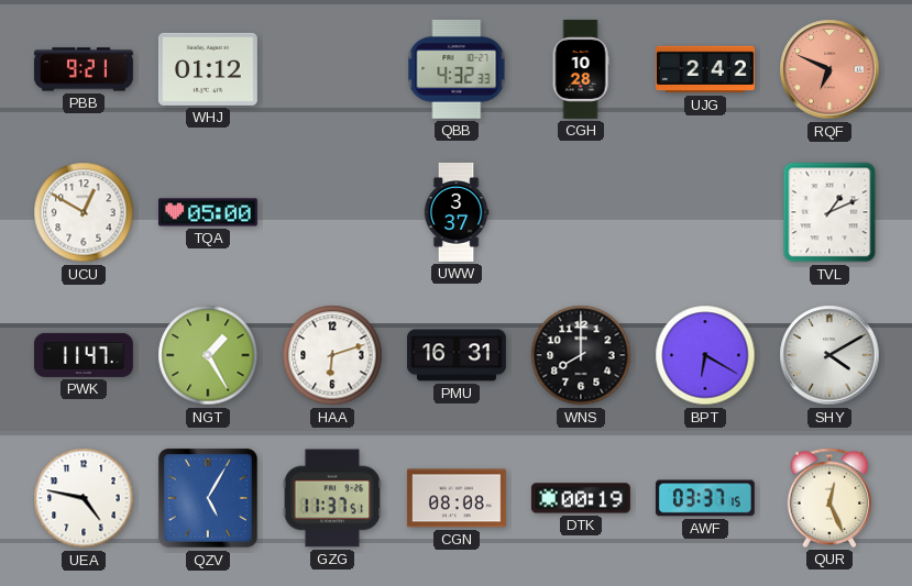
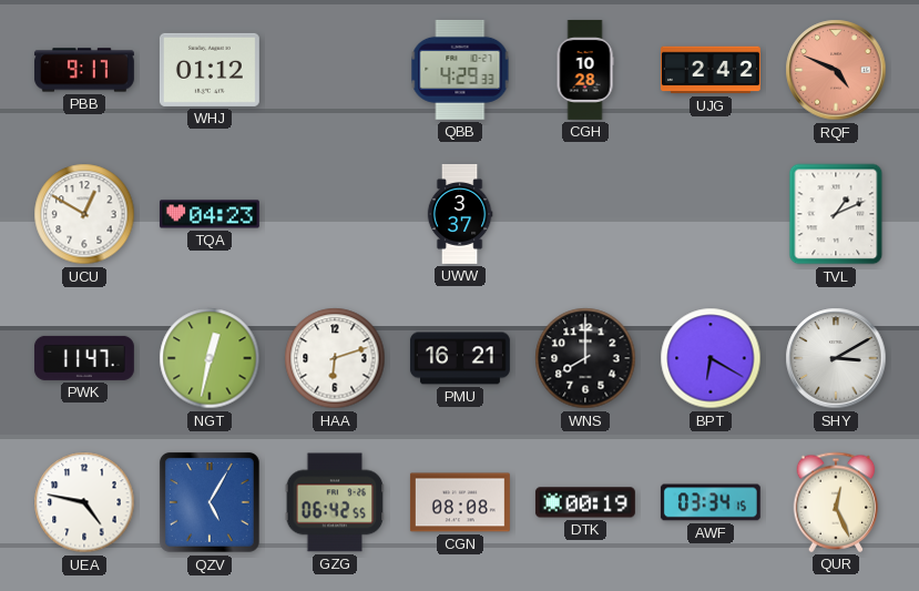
PBB: 9:21 -> 9:17 (84, 70)
QBB: 4:32 -> 4:29 (460, 70)
RQF: 6:49 -> 4:49 (836, 70)
TQA: 05:00 -> 04:23 (210, 214)
NGT: 1:25 -> 12:32 (210, 358)
PMU: 16:31 -> 16:21 (460, 358)
SHY: 4:10 -> 3:10 (836, 358)
GZG: 11:37 -> 06:42 (335, 502)
AWF: 03:37 -> 03:34 (711, 502)
